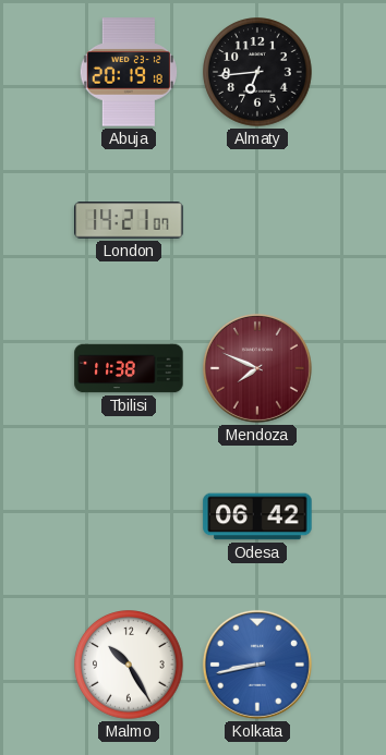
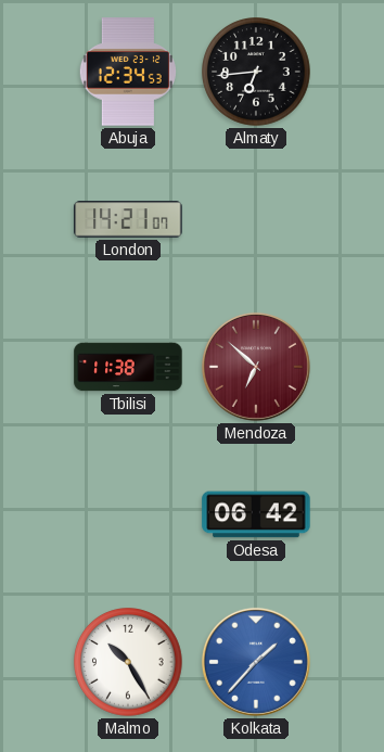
Abuja: 20:19 -> 12:34 (128, 72)
Mendoza: 7:49 -> 6:52 (256, 367)
Kolkata: 8:43 -> 1:37 (256, 662)
